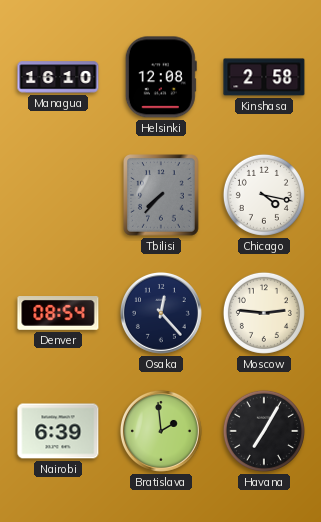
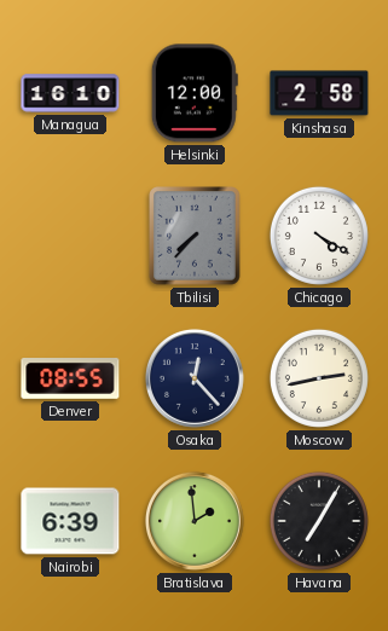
Helsinki: 12:08 -> 12:00 (195, 93)
Chicago: 4:17 -> 4:20 (319, 236)
Denver: 08:54 -> 08:55 (70, 380)
Moscow: 2:46 -> 2:43 (319, 378)
